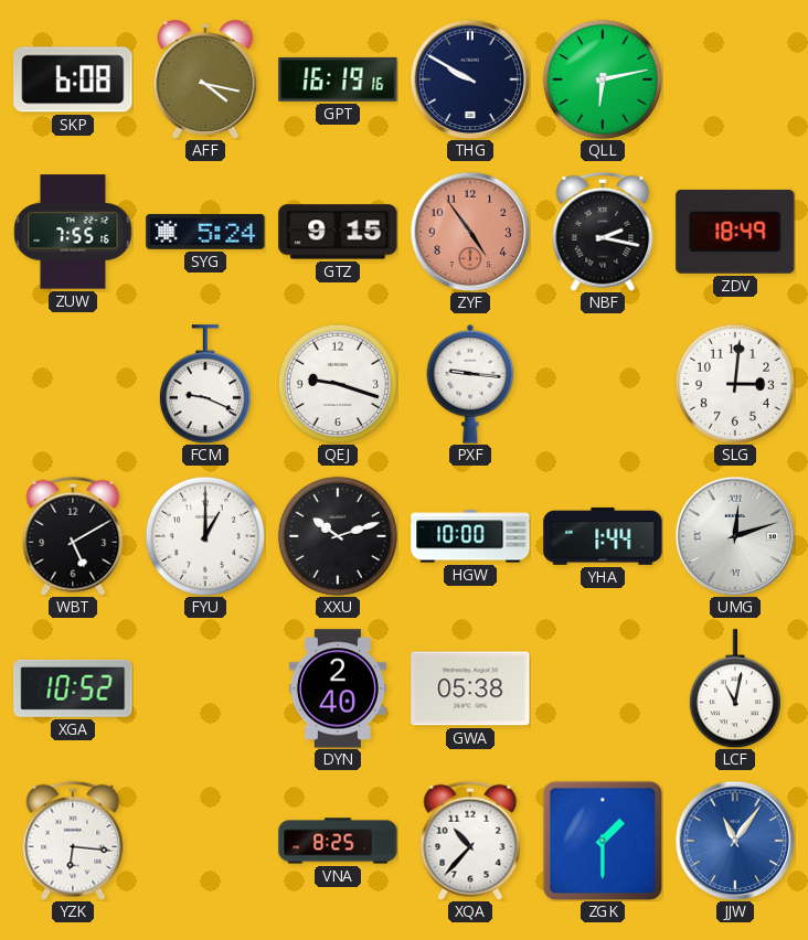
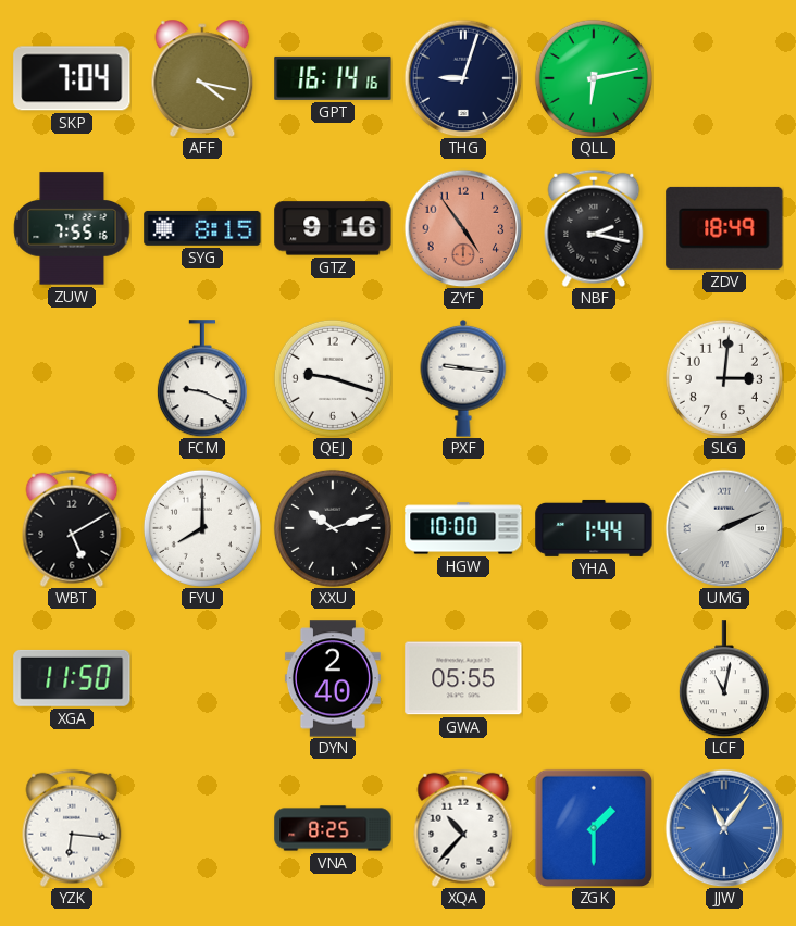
SKP: 6:08 -> 7:04 (72, 78)
GPT: 16:19 -> 16:14 (333, 78)
THG: 9:50 -> 9:03 (463, 78)
SYG: 5:24 -> 8:15 (202, 228)
GTZ: 9:15 -> 9:16 (333, 228)
FYU: 1:00 -> 8:00 (202, 528)
UMG: 12:12 -> 2:11 (724, 528)
XGA: 10:52 -> 11:50 (72, 678)
GWA: 05:38 -> 05:55 (463, 678)
